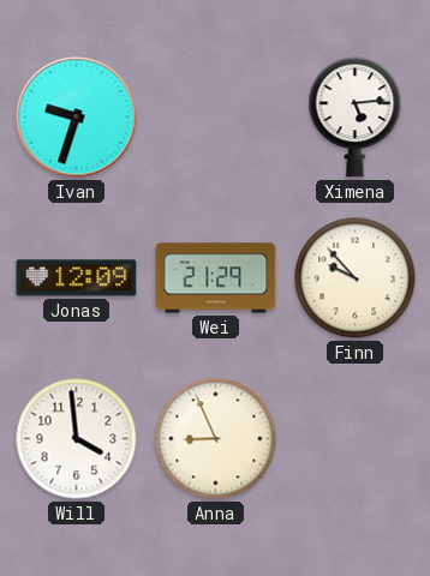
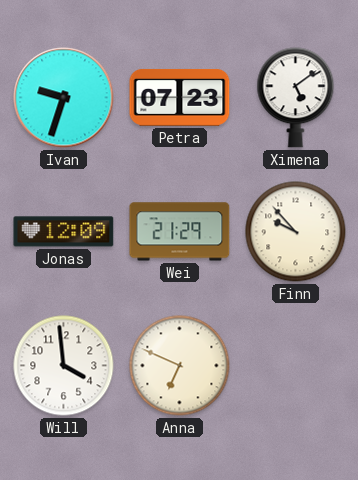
Petra: none -> 07:23 (180, 97)
Ximena: 5:14 -> 5:09 (296, 98)
Anna: 8:56 -> 6:49 (180, 366)
